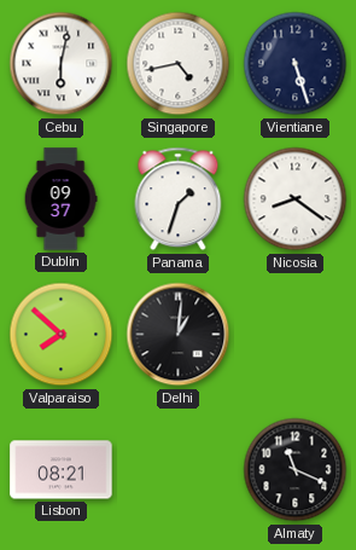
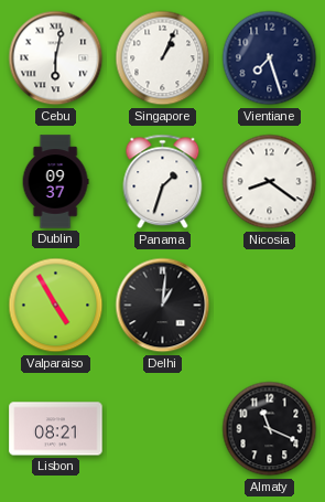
Singapore: 4:43 -> 1:04 (163, 58)
Vientiane: 5:27 -> 7:27 (270, 58)
Valparaiso: 7:52 -> 4:55 (56, 306)
